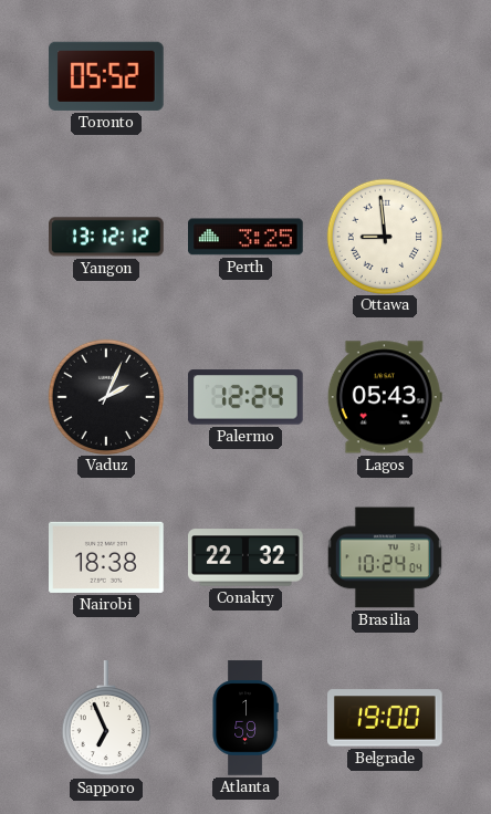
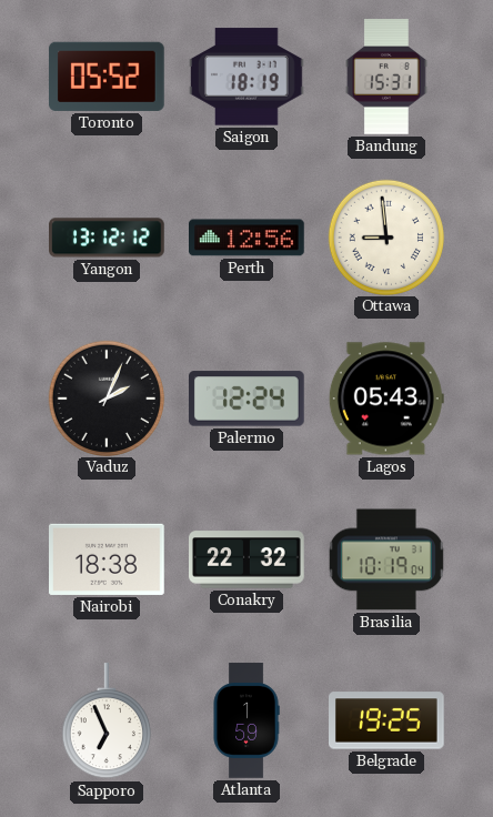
Saigon: none -> 18:19 (248, 77)
Bandung: none -> 15:31 (386, 77)
Perth: 3:25 -> 12:56 (248, 238)
Brasilia: 10:24 -> 10:19 (386, 559)
Belgrade: 19:00 -> 19:25 (388, 720)
